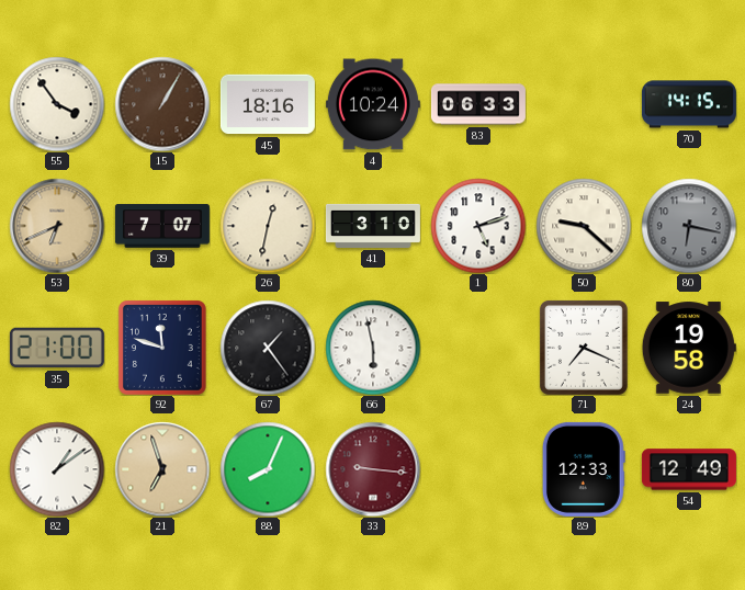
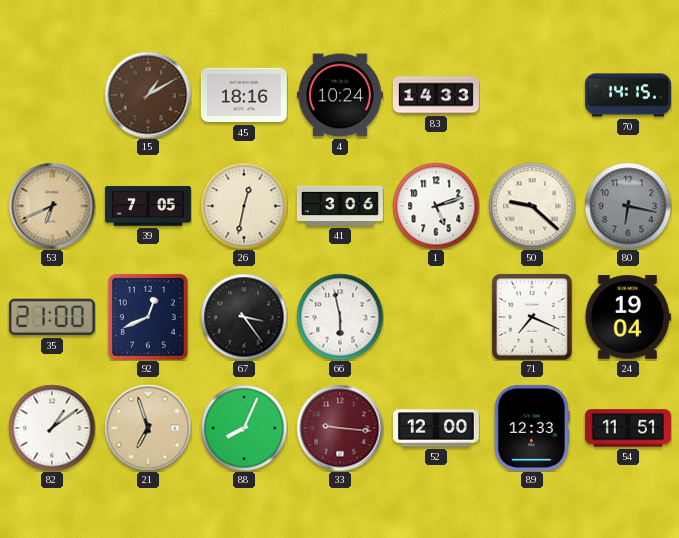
55: 3:54 -> none (57, 104)
15: 1:05 -> 1:10 (148, 95)
83: 06:33 -> 14:33 (436, 95)
39: 7:07 -> 7:05 (148, 206)
41: 3:10 -> 3:06 (340, 206)
92: 11:48 -> 12:41 (148, 317)
67: 1:24 -> 3:24 (244, 317)
24: 19:58 -> 19:04 (628, 317)
52: none -> 12:00 (436, 428)
54: 12:49 -> 11:51 (628, 428)
